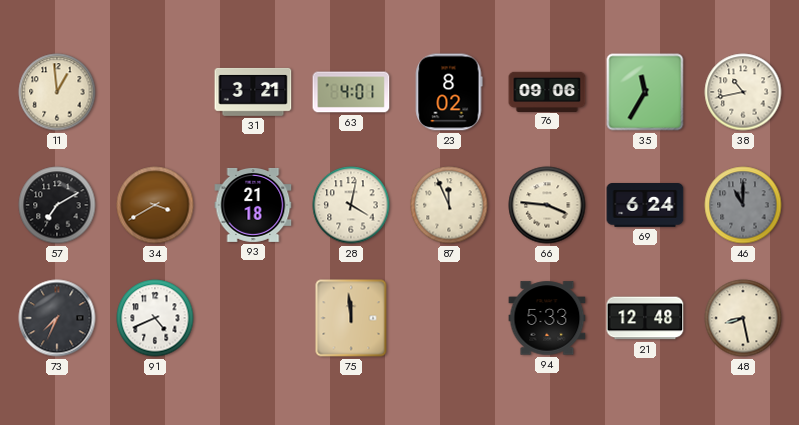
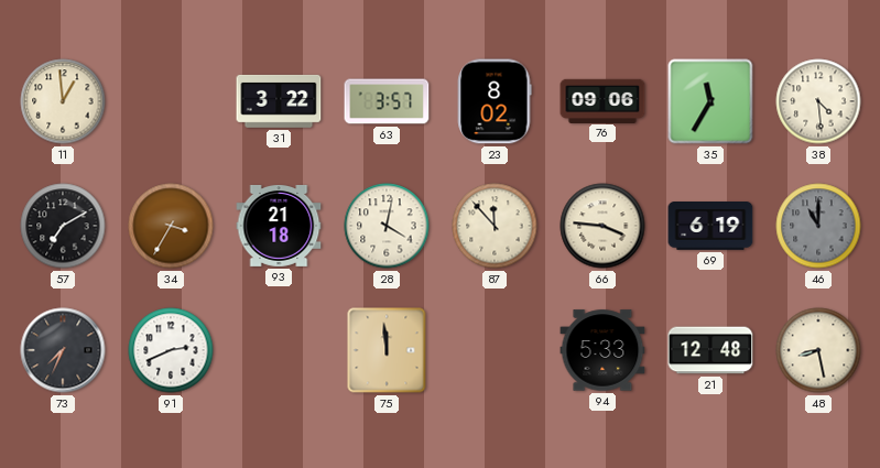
31: 3:21 -> 3:22 (279, 101)
63: 4:01 -> 3:57 (387, 101)
38: 10:43 -> 4:29 (818, 101)
34: 3:40 -> 3:35 (171, 226)
87: 11:56 -> 11:53 (495, 226)
69: 6:24 -> 6:19 (710, 227)
91: 4:41 -> 2:41 (171, 350)
